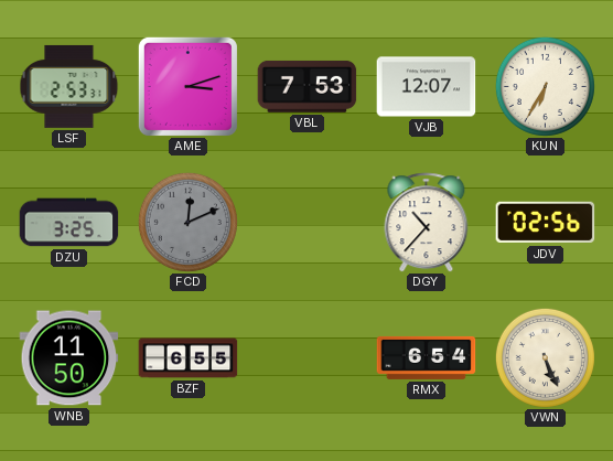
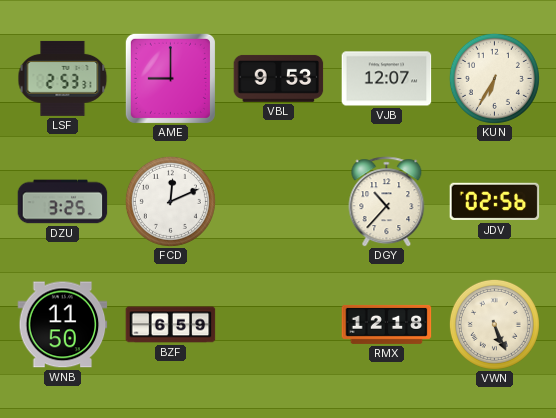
AME: 3:12 -> 9:00 (170, 78)
VBL: 7:53 -> 9:53 (279, 78)
FCD dial: grey -> white (170, 201)
BZF: 6:55 -> 6:59 (171, 325)
RMX: 6:54 -> 12:18 (387, 324)
